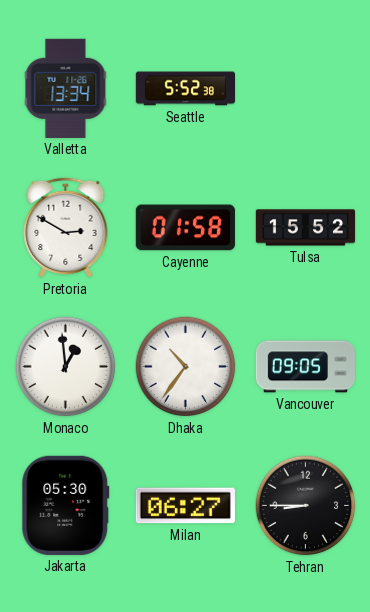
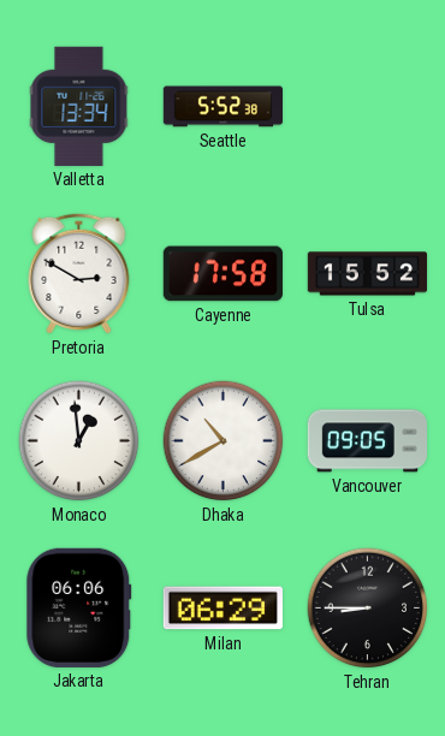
Cayenne: 01:58 -> 17:58 (222, 274)
Dhaka: 10:36 -> 10:40 (224, 441)
Jakarta: 05:30 -> 06:06 (79, 607)
Milan: 06:27 -> 06:29 (222, 609)
